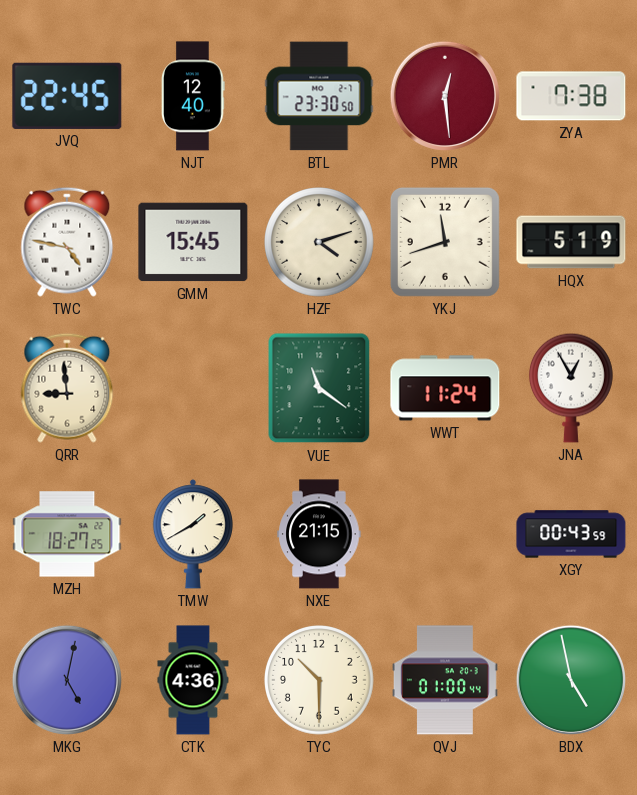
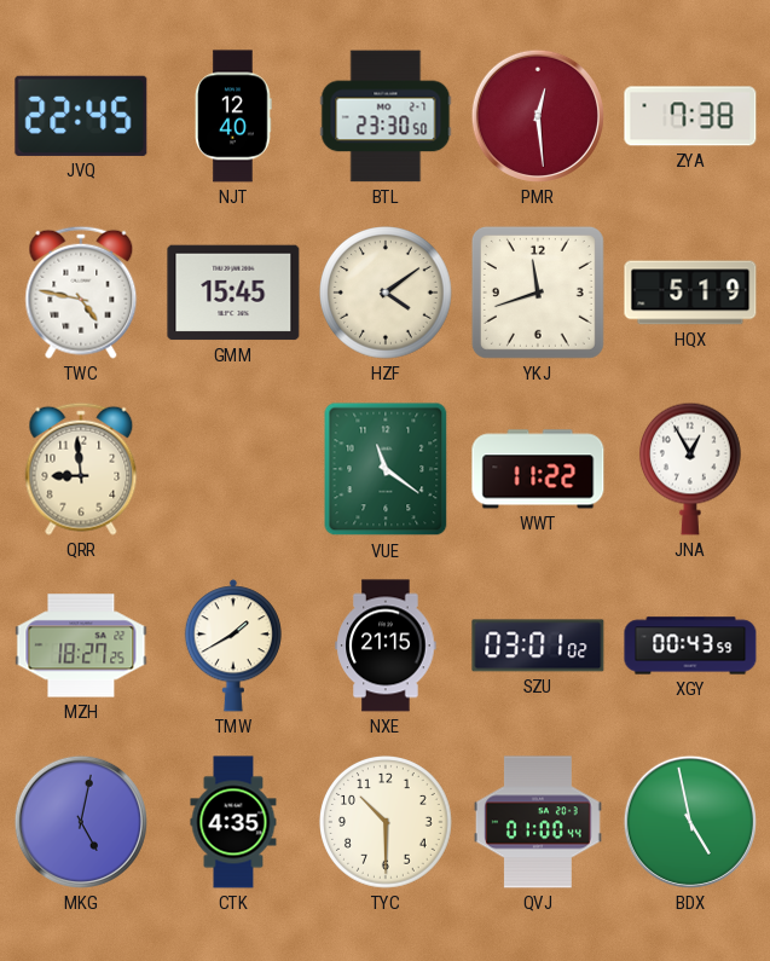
HZF: 4:12 -> 4:09 (387, 294)
WWT: 11:24 -> 11:22 (538, 469)
SZU: none -> 03:01 (538, 646)
CTK: 4:36 -> 4:35 (233, 822)
